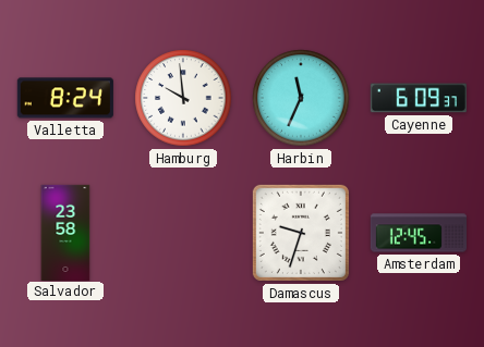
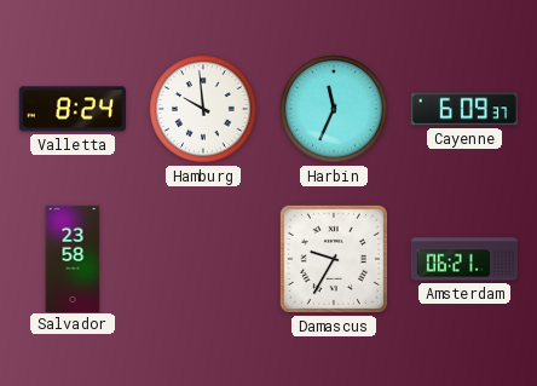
Damascus: 9:33 -> 9:35 (334, 259)
Amsterdam: 12:45 -> 06:21 (463, 259)
